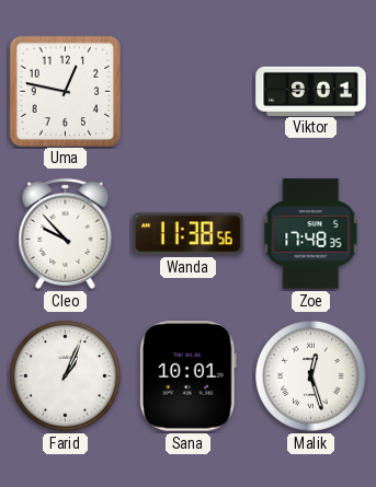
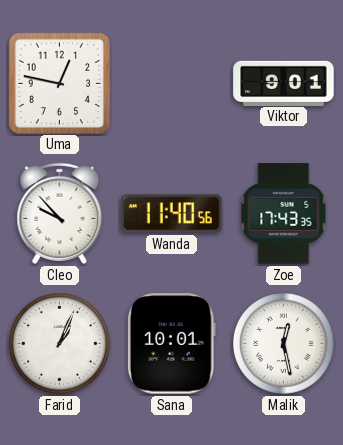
Wanda: 11:38 -> 11:40 (172, 214)
Zoe: 17:48 -> 17:43 (284, 214)
Malik: 12:27 -> 12:28 (284, 344)
